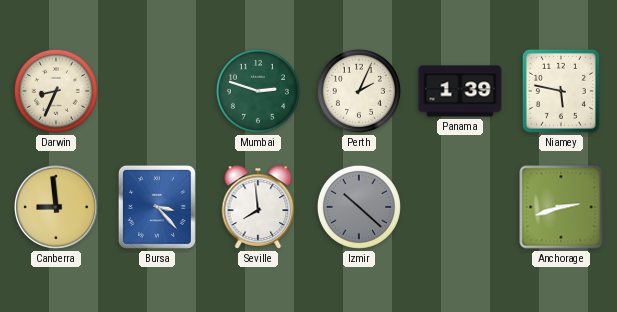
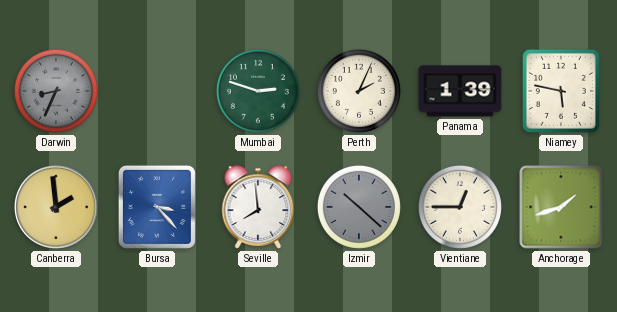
Darwin dial: cream -> grey (56, 91)
Canberra: 8:59 -> 1:59 (56, 207)
Vientiane: none -> 12:45 (460, 207)
Anchorage: 2:42 -> 1:42 (561, 207)
